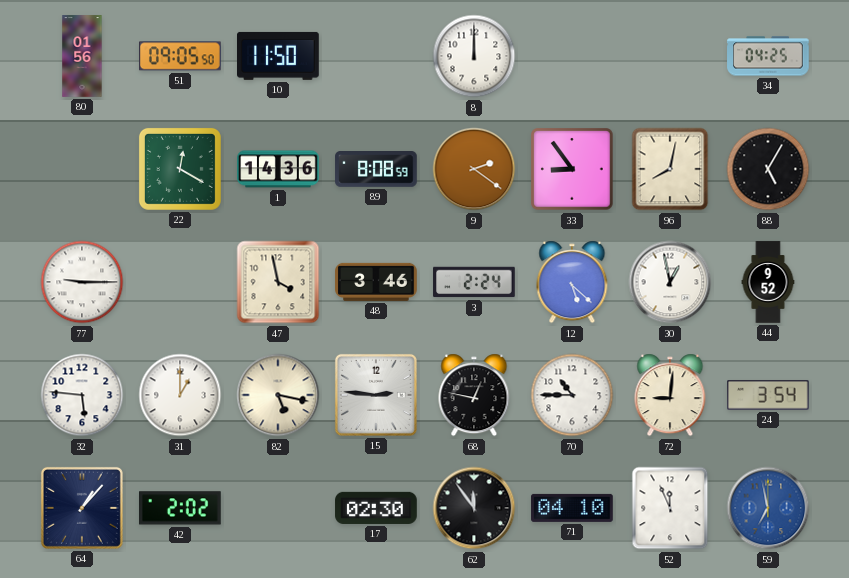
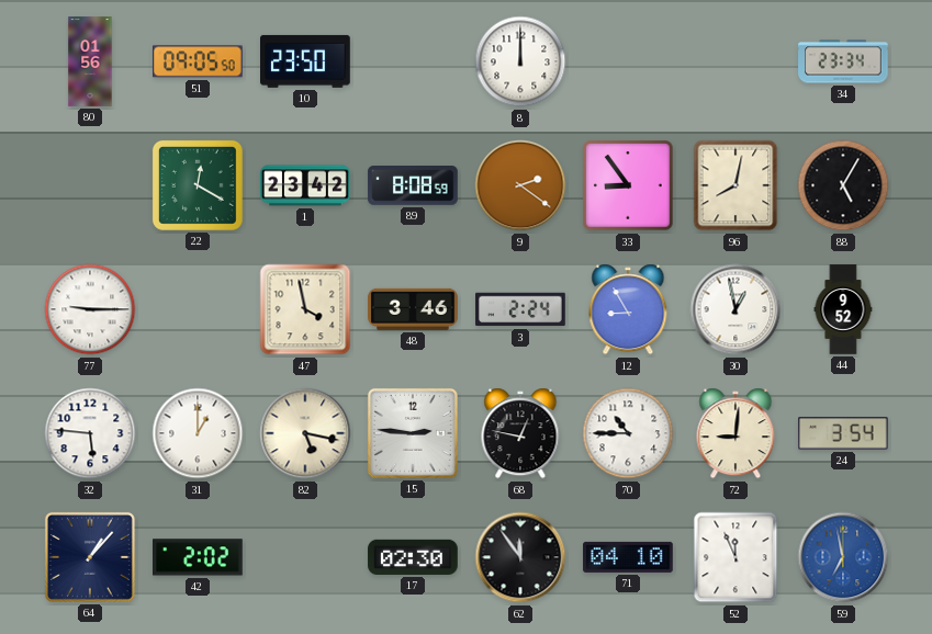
10: 11:50 -> 23:50 (305, 61)
34: 04:25 -> 23:34 (843, 61)
1: 14:36 -> 23:42 (305, 185)
12: 5:22 -> 8:55 (628, 309)
